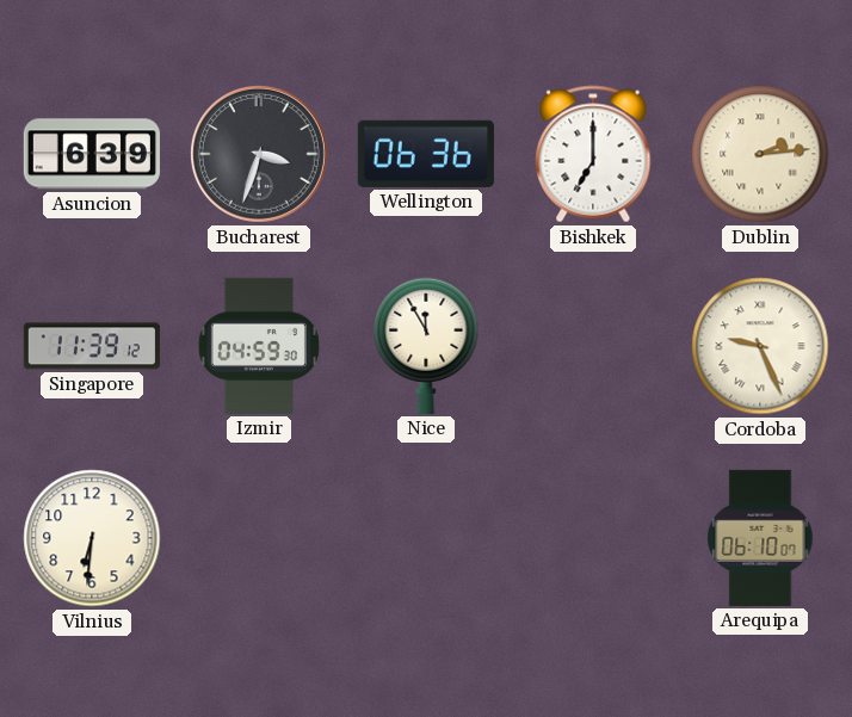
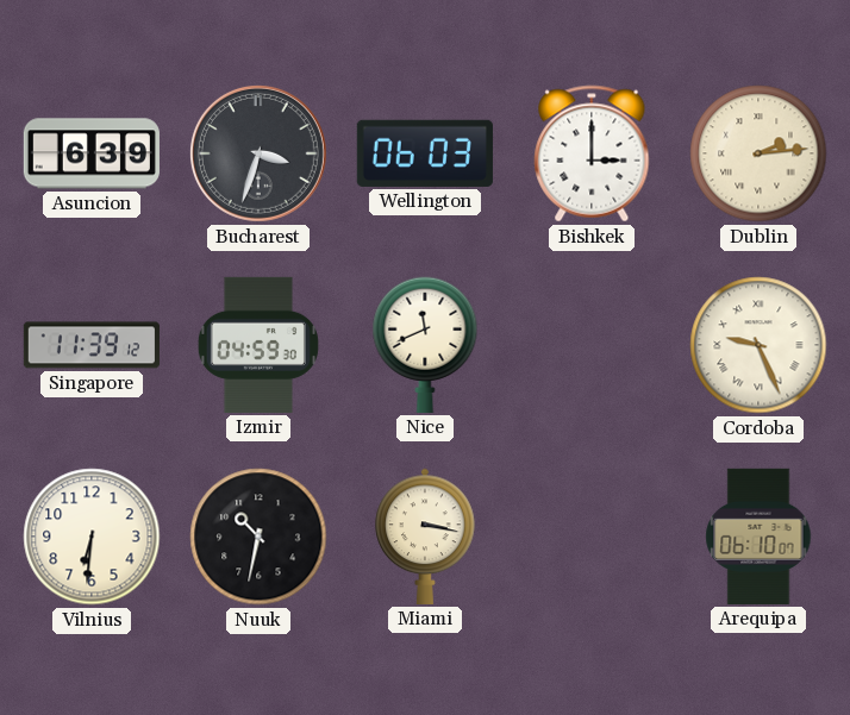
Wellington: 06:36 -> 06:03 (425, 153)
Bishkek: 7:00 -> 3:00 (592, 153)
Nice: 11:55 -> 11:41 (425, 345)
Nuuk: none -> 10:32 (258, 537)
Miami: none -> 3:17 (425, 537)
